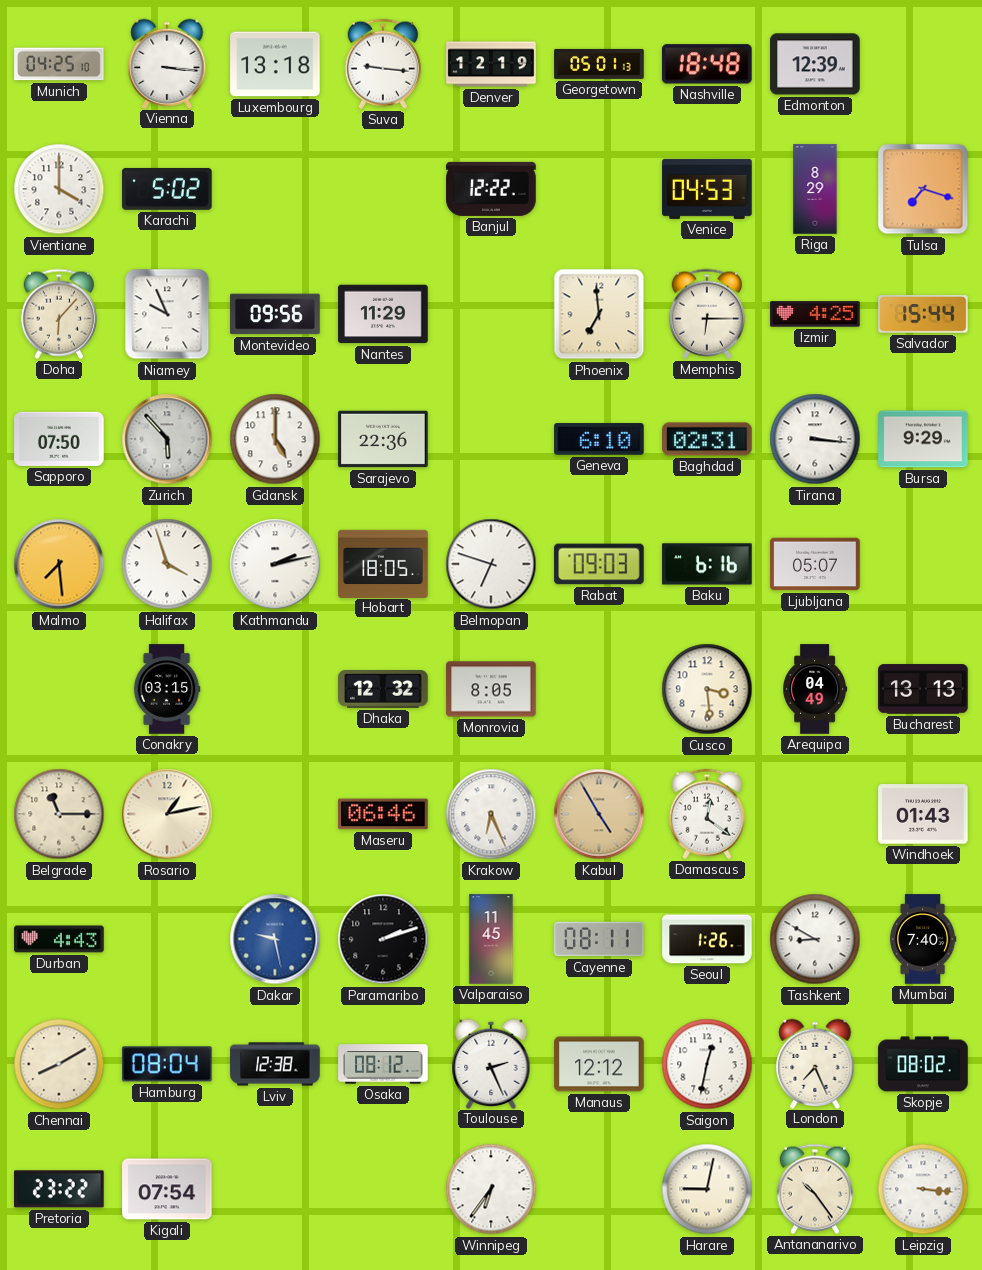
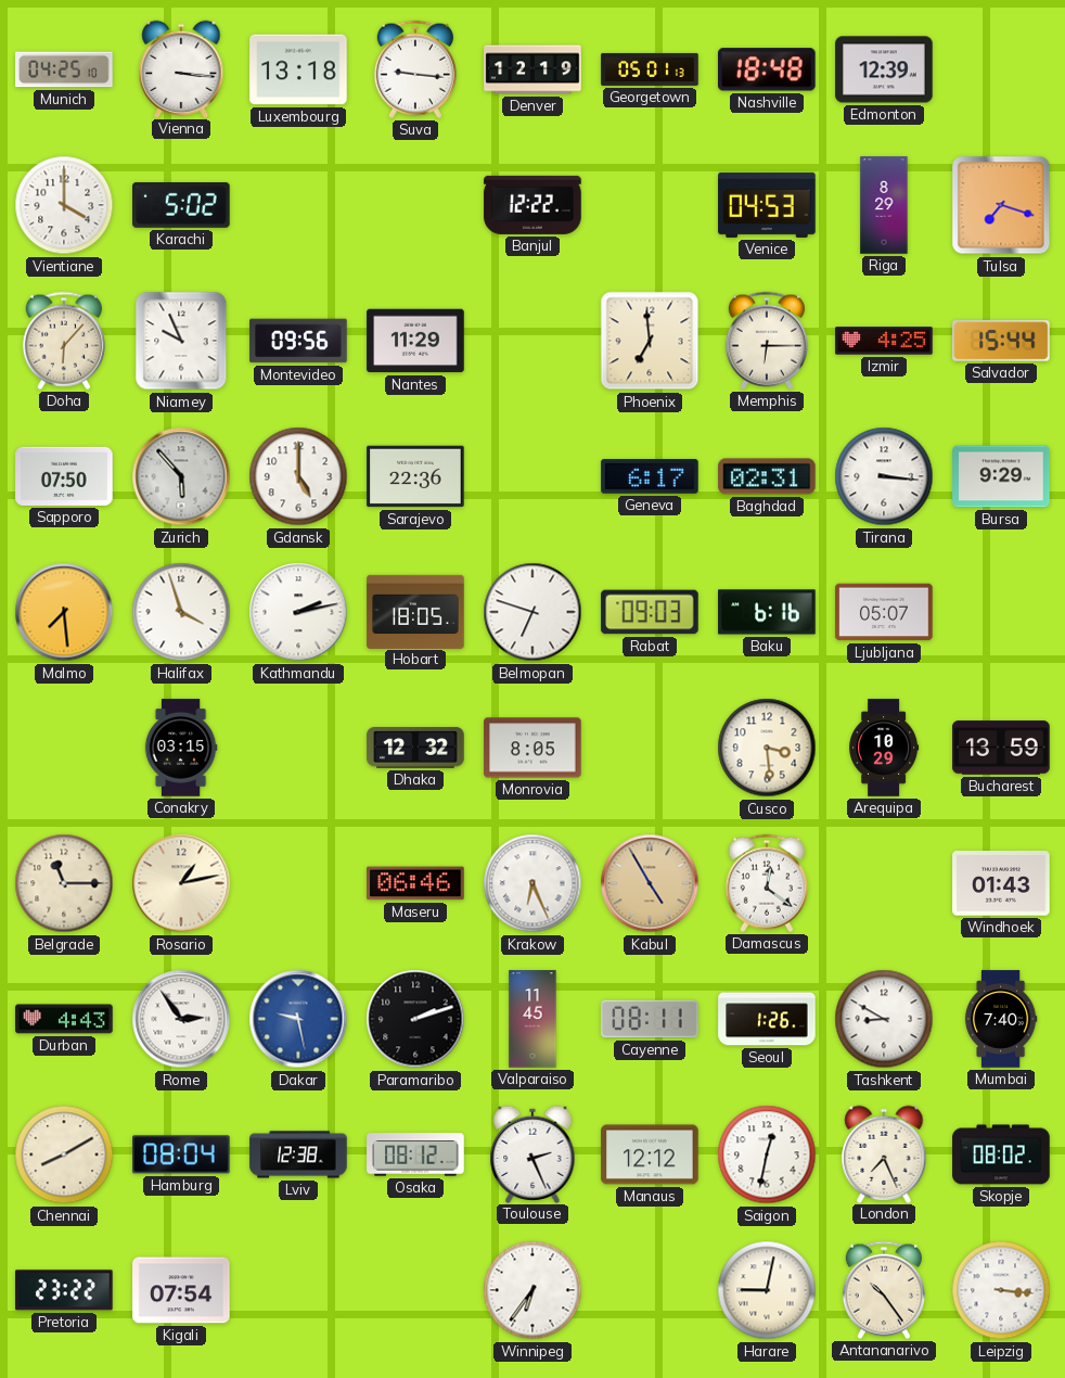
Geneva: 6:10 -> 6:17 (650, 476)
Arequipa: 04:49 -> 10:29 (884, 748)
Bucharest: 13:13 -> 13:59 (1001, 748)
Rome: none -> 2:54 (181, 1019)
